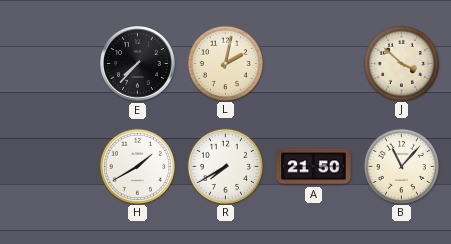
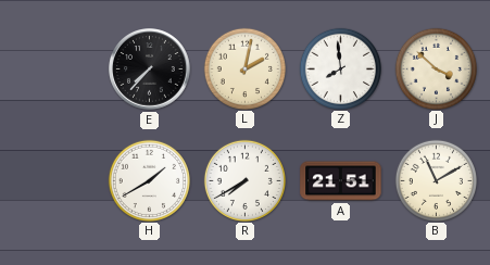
Z: none -> 7:59 (340, 68)
A: 21:50 -> 21:51 (341, 181)
B: 11:07 -> 11:10 (436, 180)
